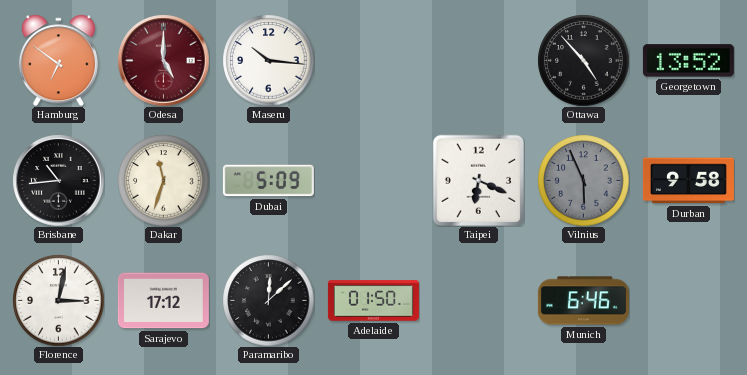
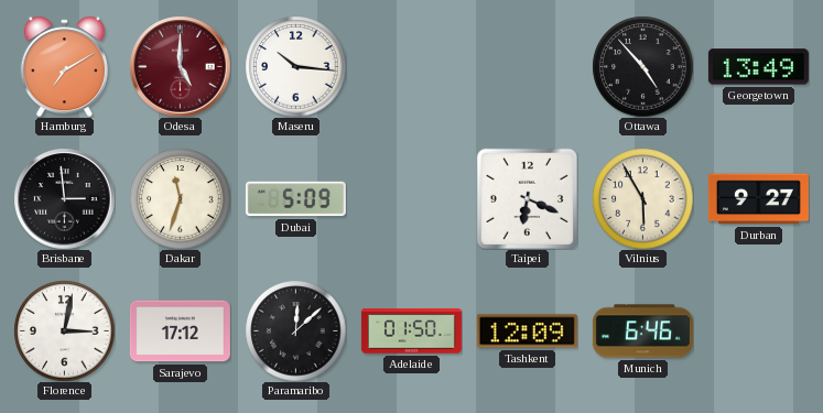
Hamburg: 6:51 -> 7:10 (64, 66)
Georgetown: 13:52 -> 13:49 (758, 67)
Brisbane: 10:44 -> 2:59 (64, 198)
Vilnius: 5:56 -> 5:55 (642, 198)
Vilnius dial: grey -> cream (642, 198)
Durban: 9:58 -> 9:27 (758, 199)
Tashkent: none -> 12:09 (527, 332)
